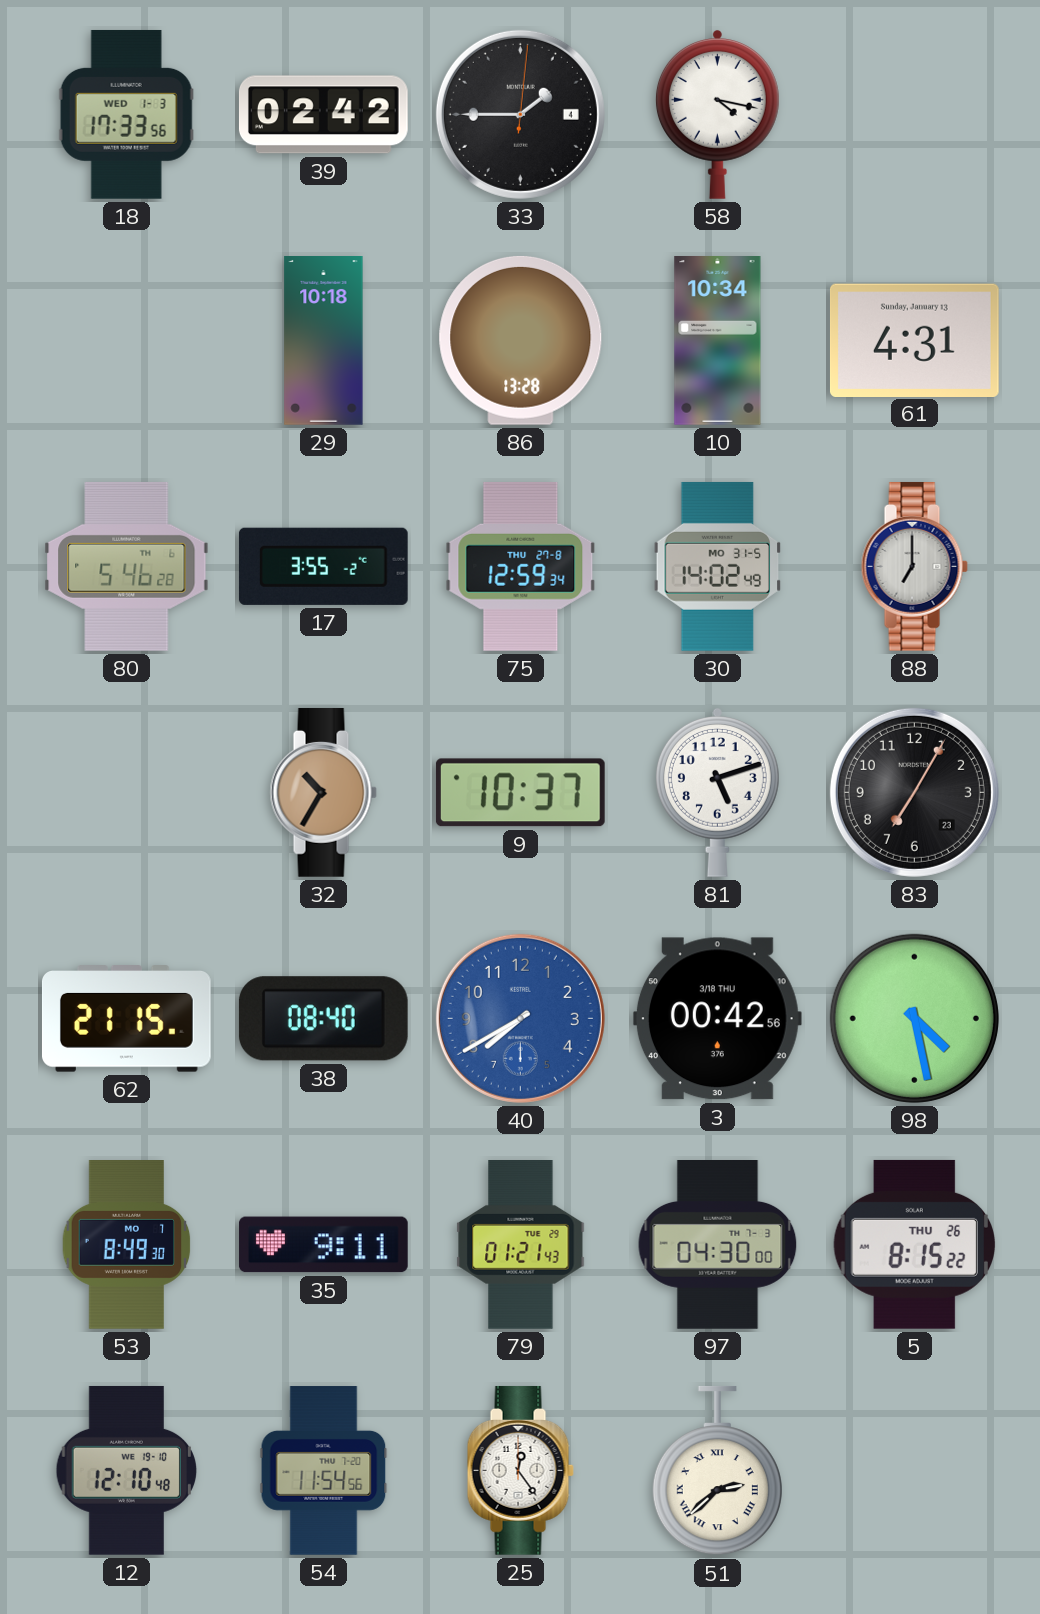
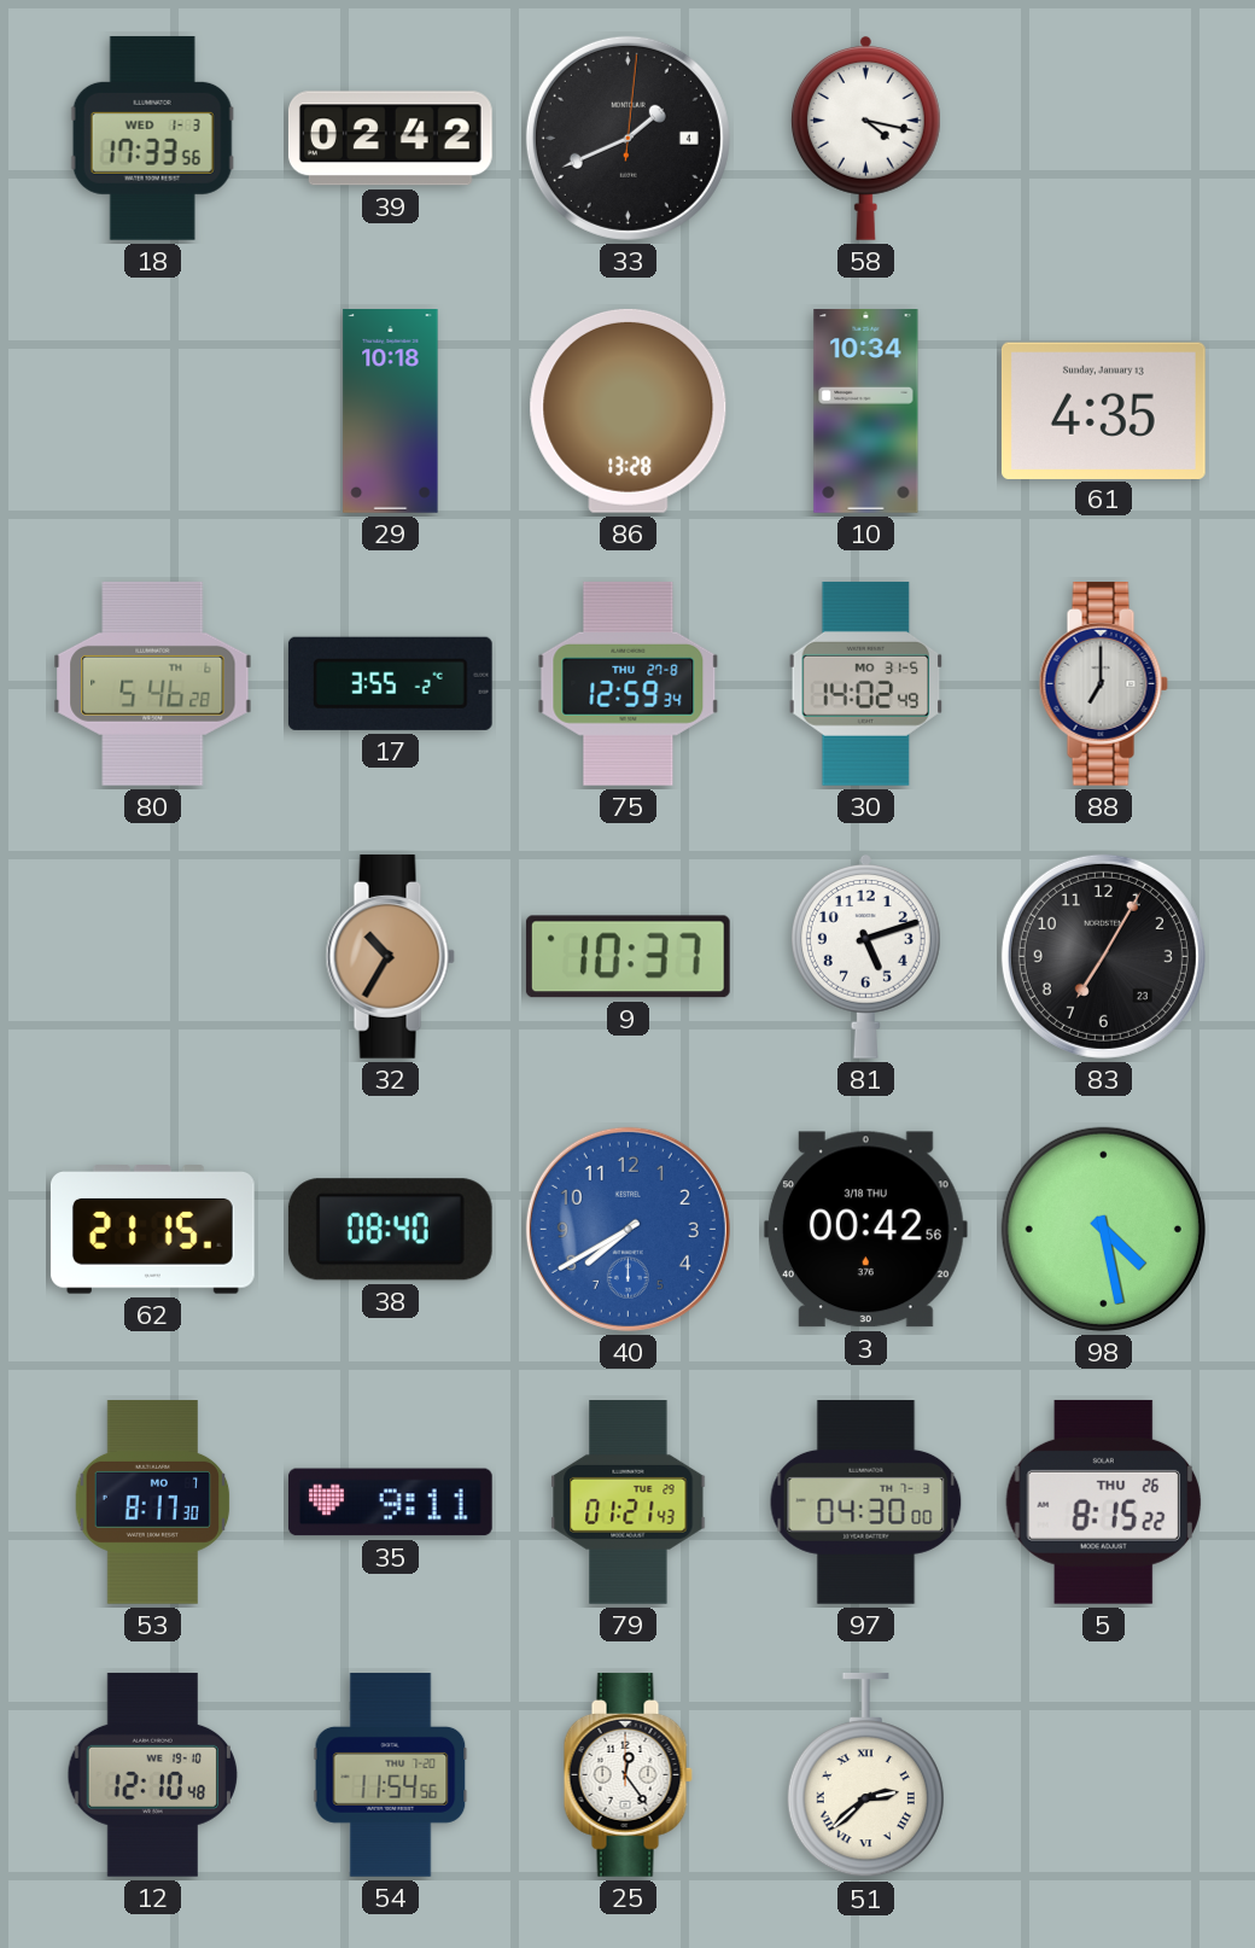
33: 1:45 -> 1:41 (627, 138)
61: 4:31 -> 4:35 (1103, 410)
53: 8:49 -> 8:17 (153, 1503)
